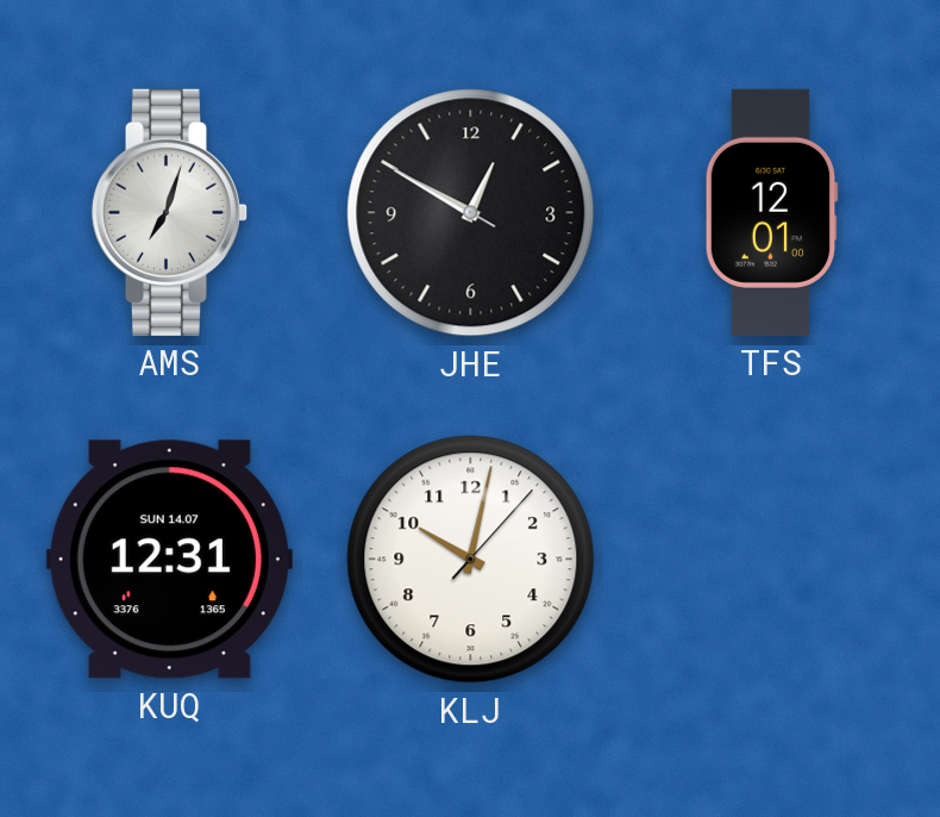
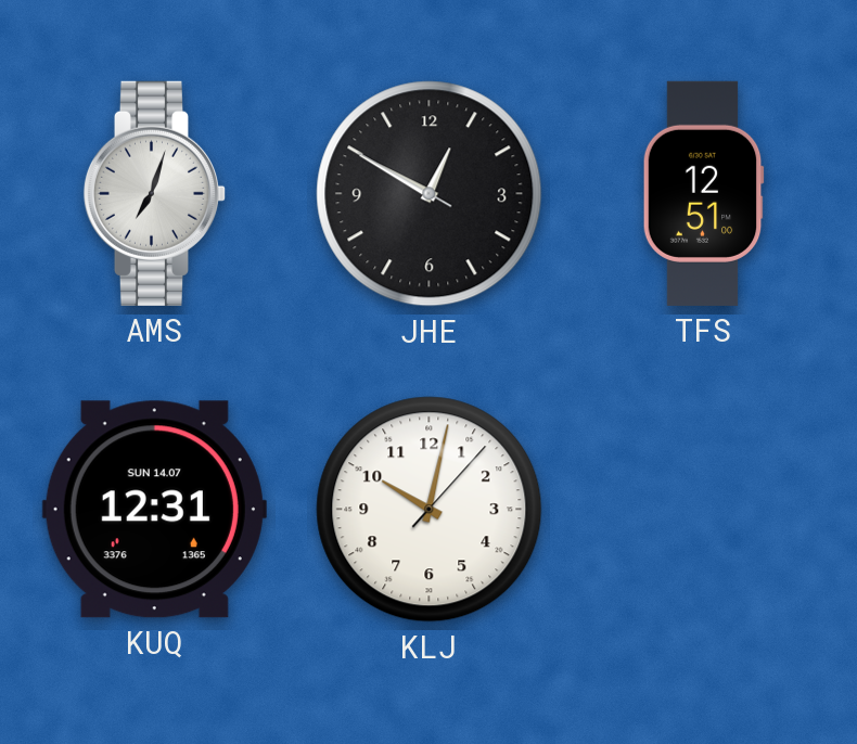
TFS: 12:01 -> 12:51 (703, 193)
